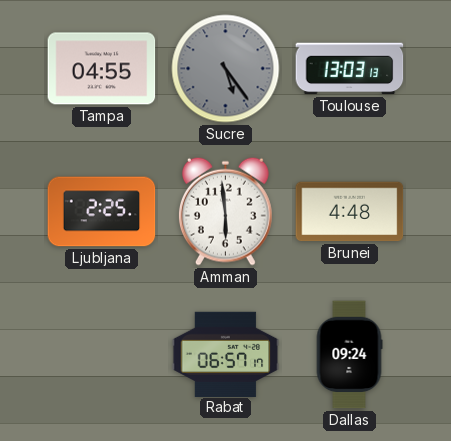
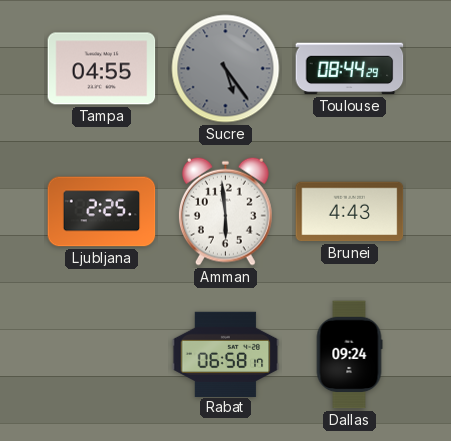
Toulouse: 13:03 -> 08:44 (350, 69)
Brunei: 4:48 -> 4:43 (350, 212)
Rabat: 06:57 -> 06:58 (226, 354)
